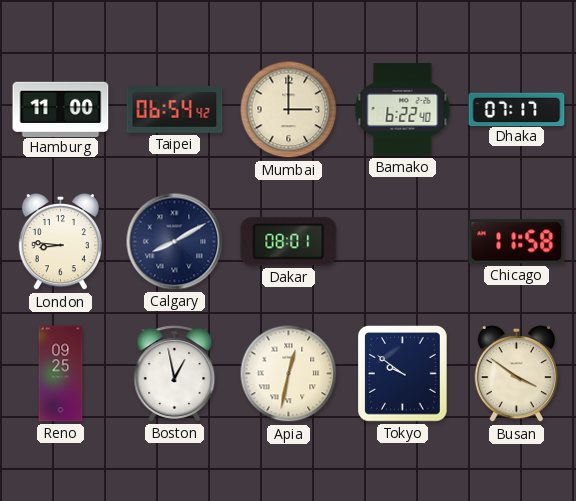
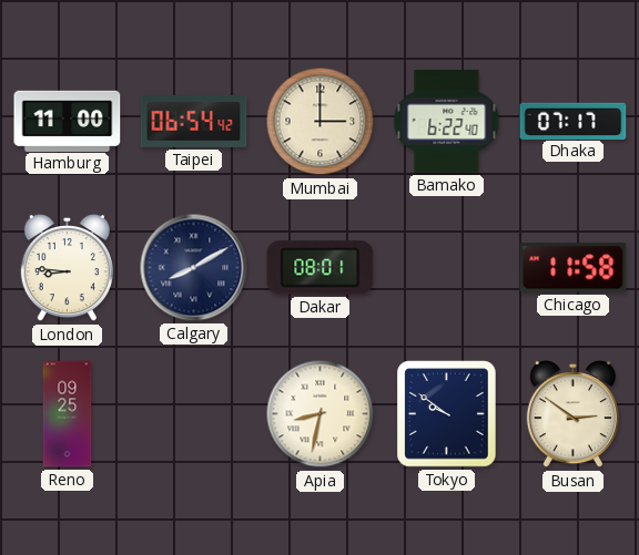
Boston: 12:58 -> none (175, 374)
Apia: 12:32 -> 8:32 (321, 414)
Busan: 3:51 -> 2:51 (572, 414)
